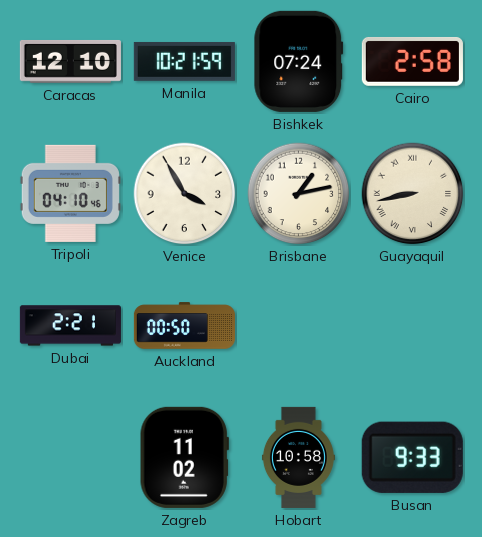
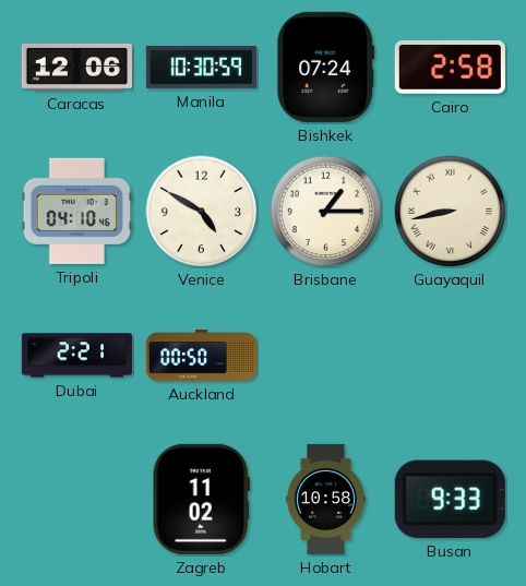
Caracas: 12:10 -> 12:06 (76, 67)
Manila: 10:21 -> 10:30 (201, 67)
Venice: 3:55 -> 4:50 (202, 212)
Brisbane: 1:13 -> 1:15 (326, 212)
